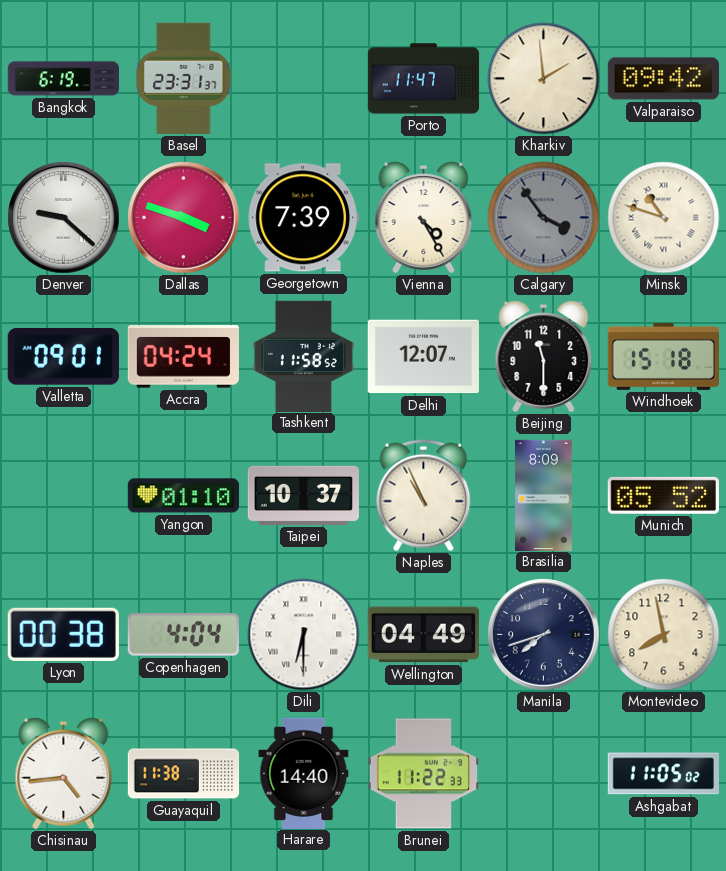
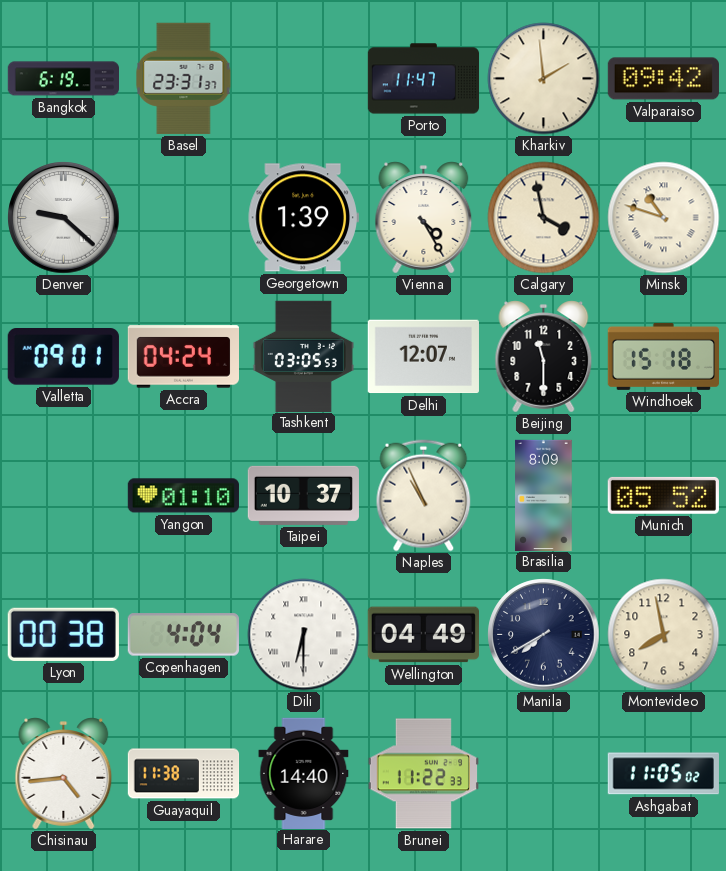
Dallas: 3:48 -> none (184, 218)
Georgetown: 7:39 -> 1:39 (303, 218)
Calgary: 3:54 -> 3:58 (544, 218)
Calgary dial: grey -> cream (544, 218)
Tashkent: 11:58 -> 03:05 (303, 356)
Manila: 7:42 -> 7:40 (544, 635)
